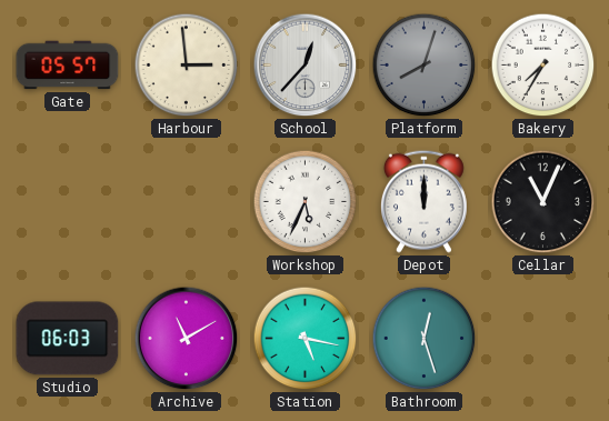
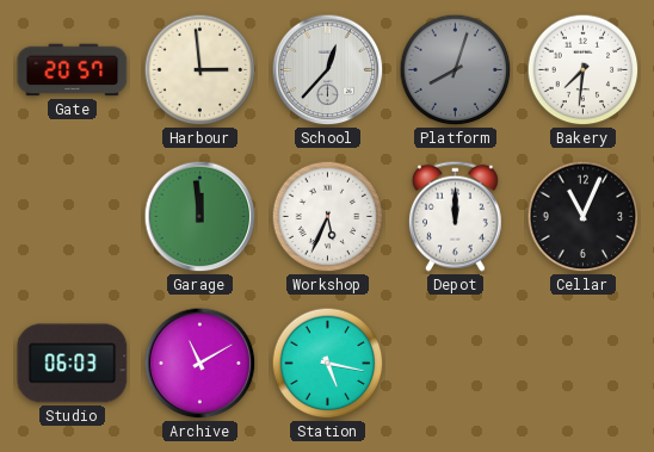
Gate: 05:57 -> 20:57 (73, 70)
Bakery: 7:35 -> 7:31 (584, 70)
Garage: none -> 11:59 (200, 217)
Bathroom: 12:27 -> none (425, 339)
